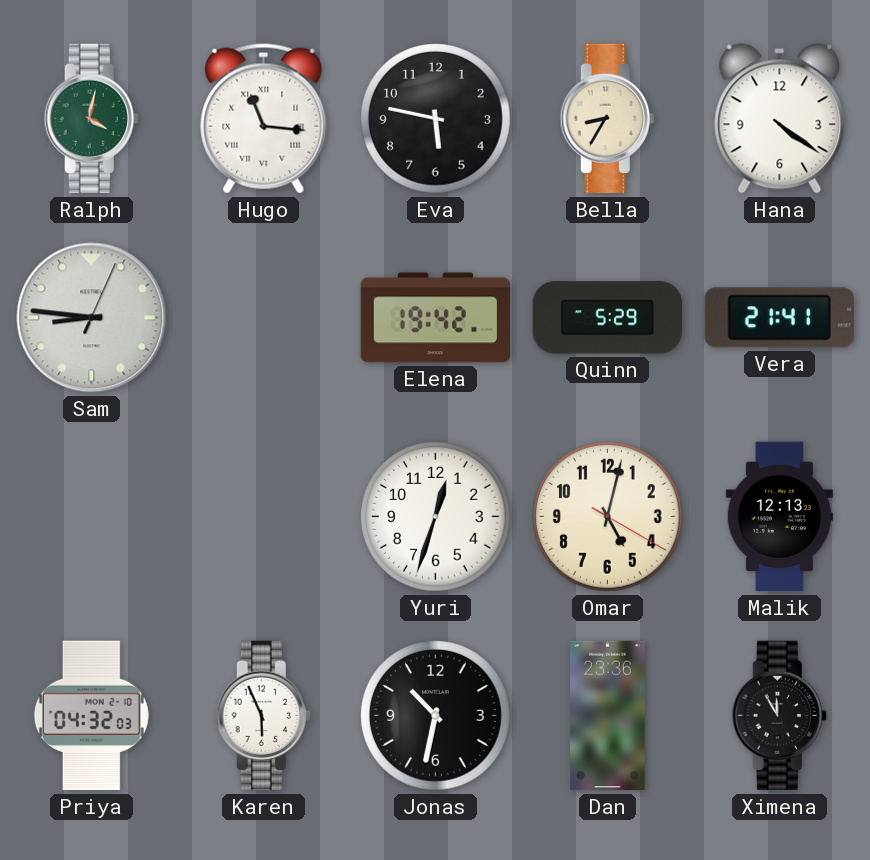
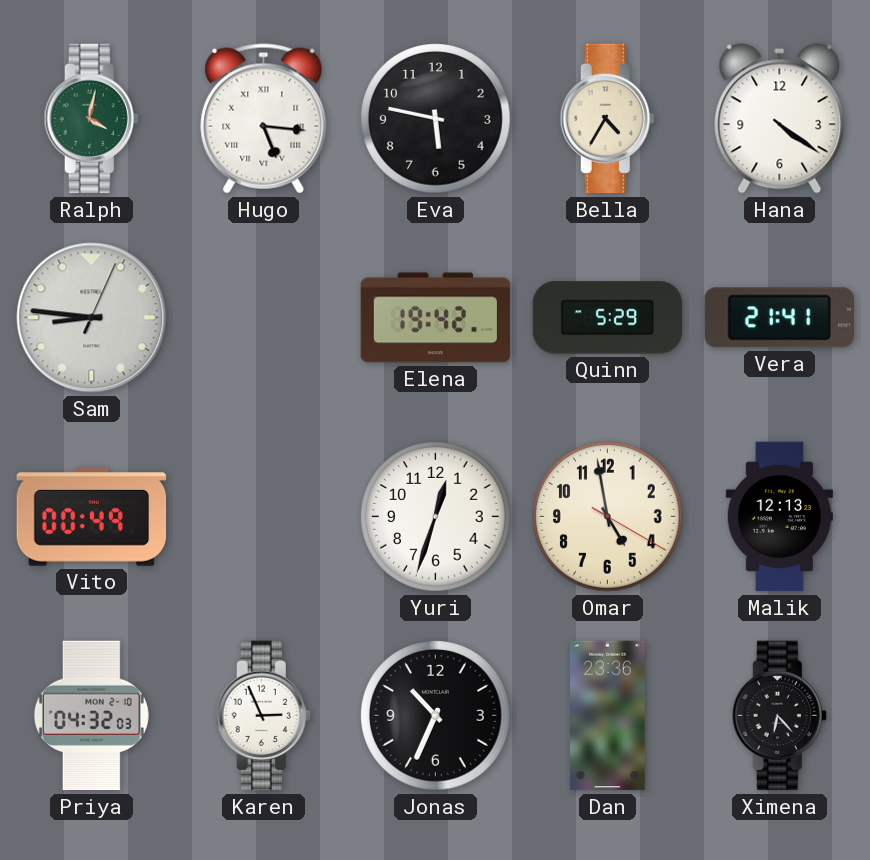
Hugo: 11:16 -> 5:16 (264, 119)
Bella: 8:35 -> 4:35 (607, 119)
Vito: none -> 00:49 (92, 517)
Omar: 5:02 -> 4:58 (608, 517)
Karen: 5:56 -> 2:56 (263, 716)
Jonas: 10:32 -> 10:34 (436, 716)
Ximena: 11:55 -> 6:23 (779, 716)
